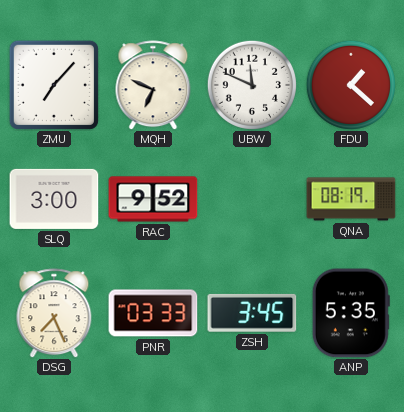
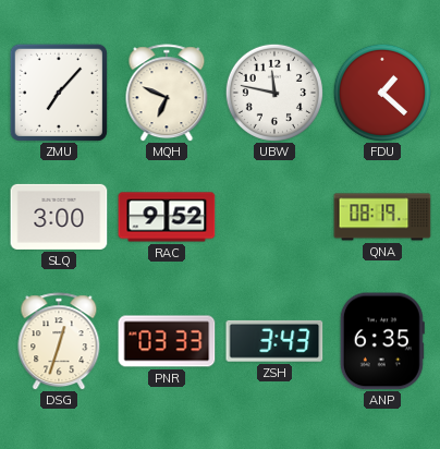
UBW: 11:49 -> 11:47 (274, 93)
DSG: 7:26 -> 12:33 (59, 341)
ZSH: 3:45 -> 3:43 (274, 341)
ANP: 5:35 -> 6:35 (382, 341)
